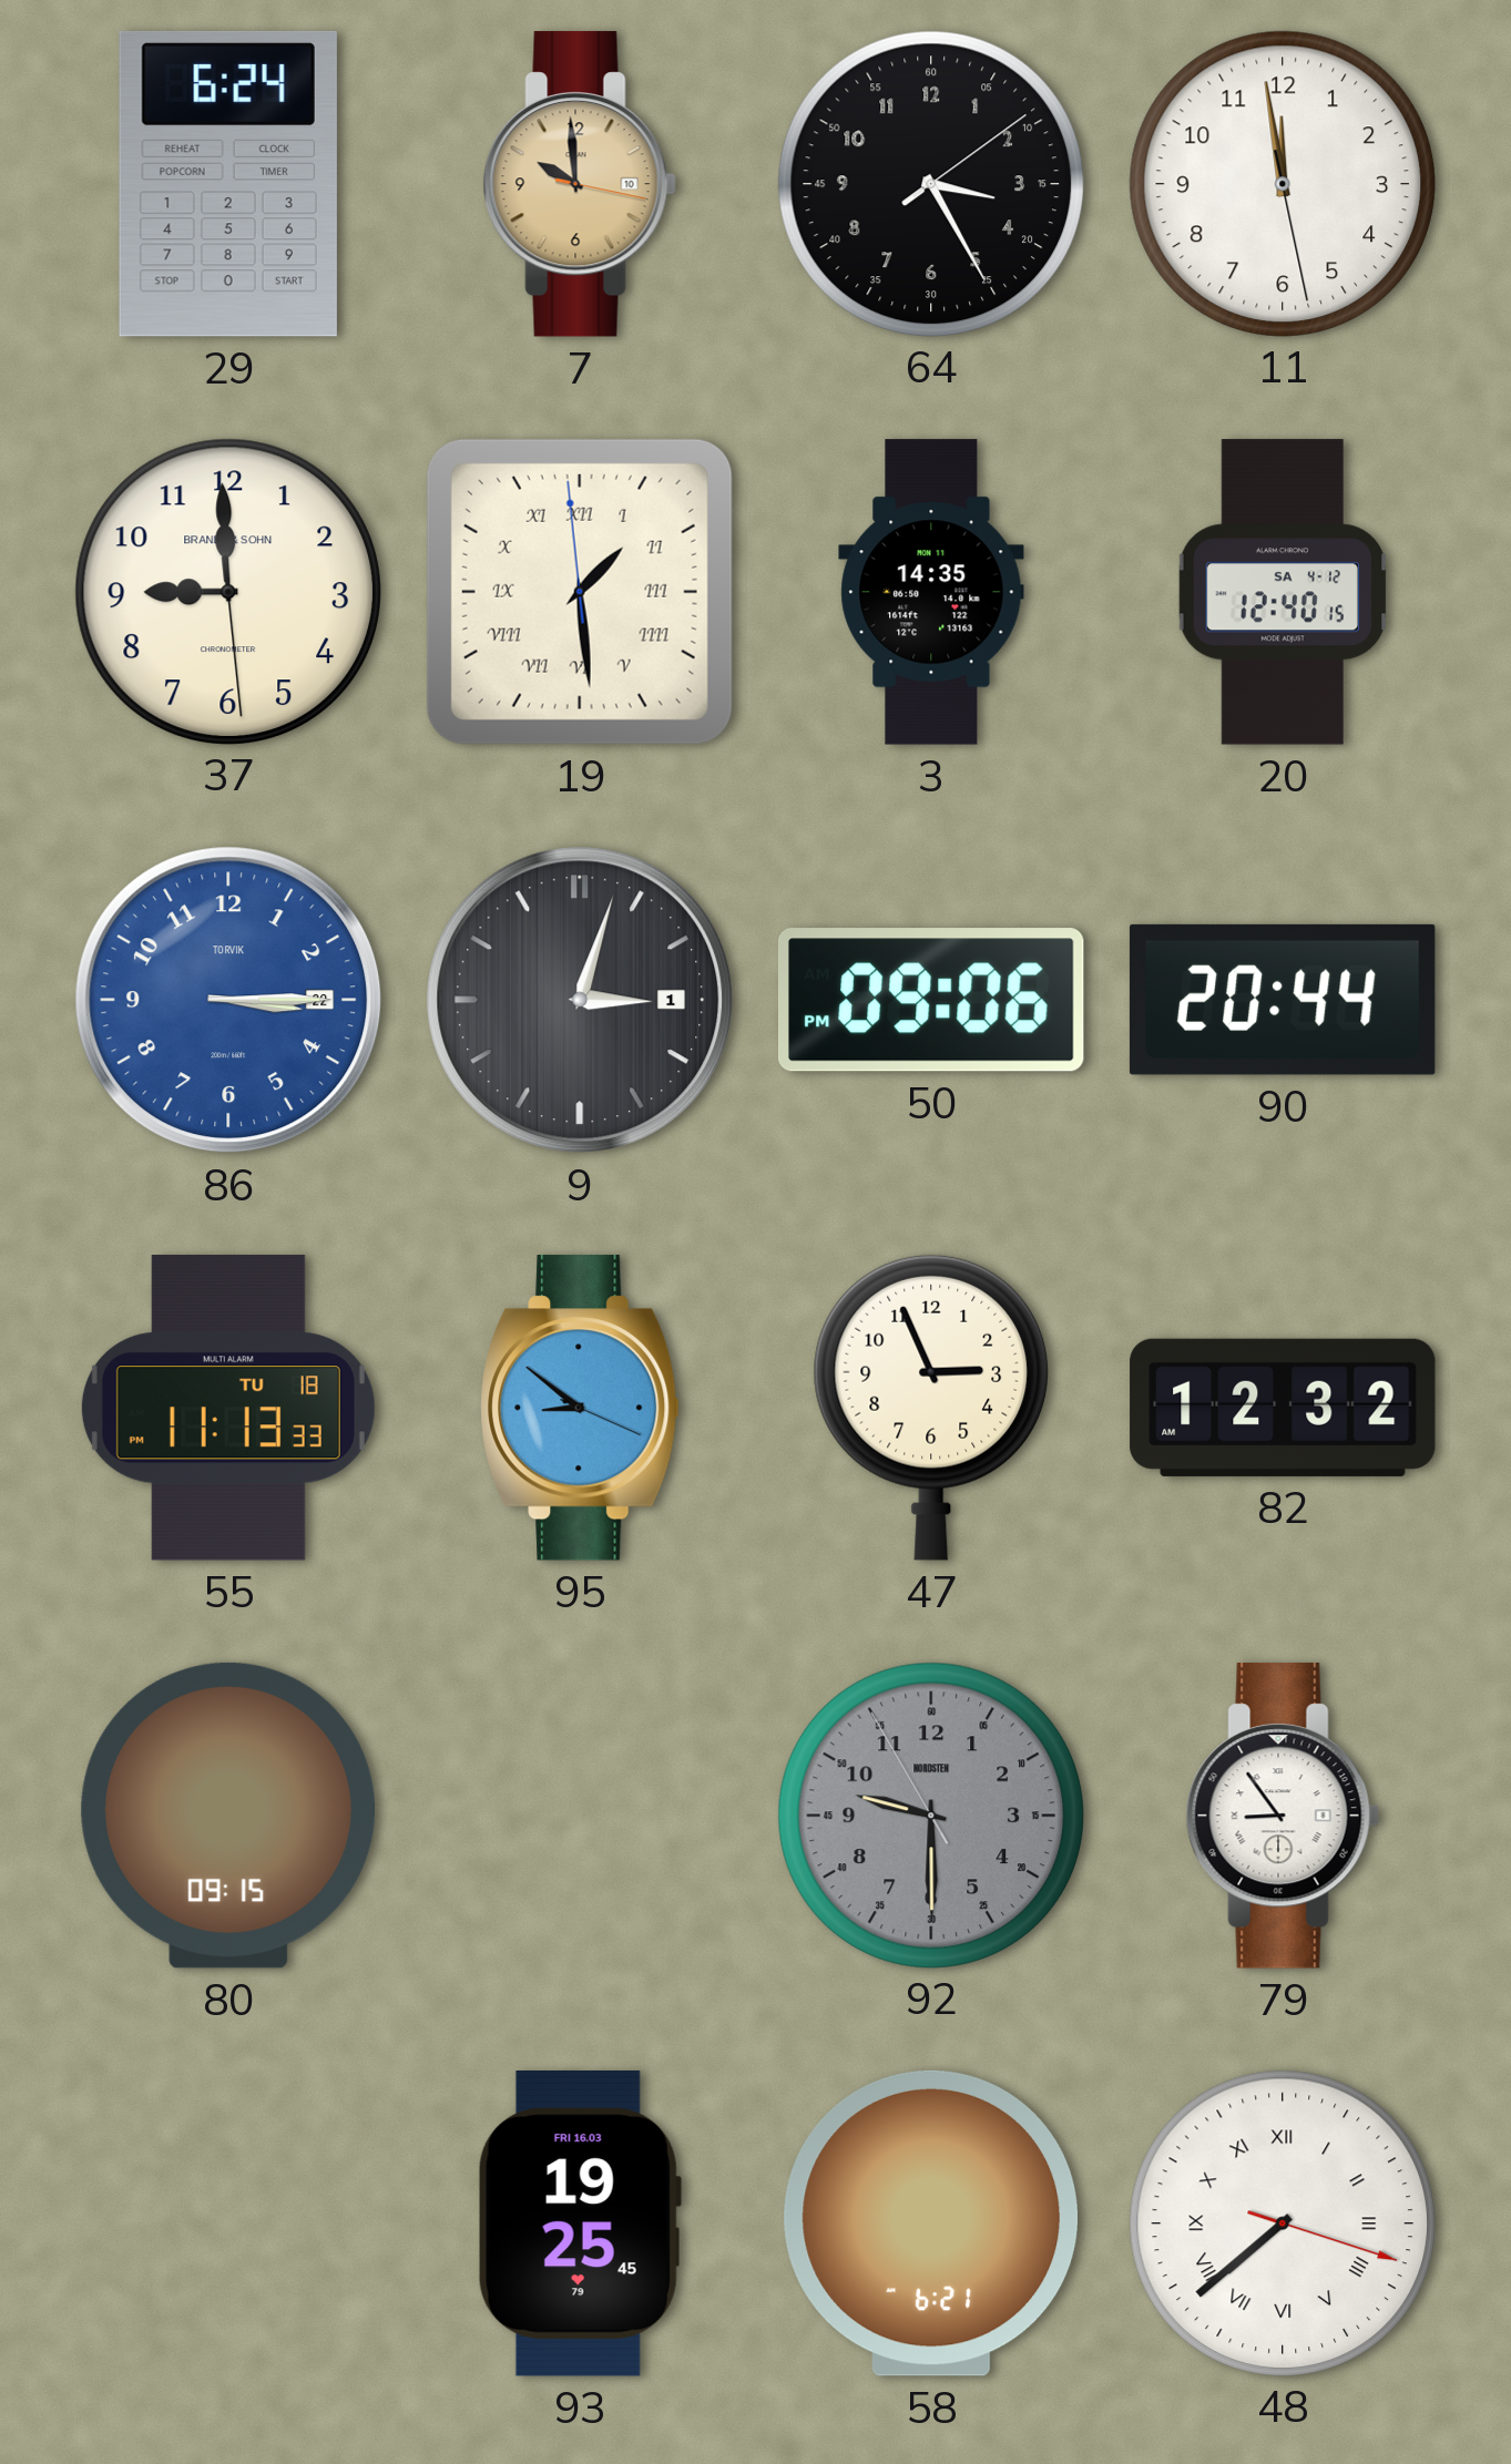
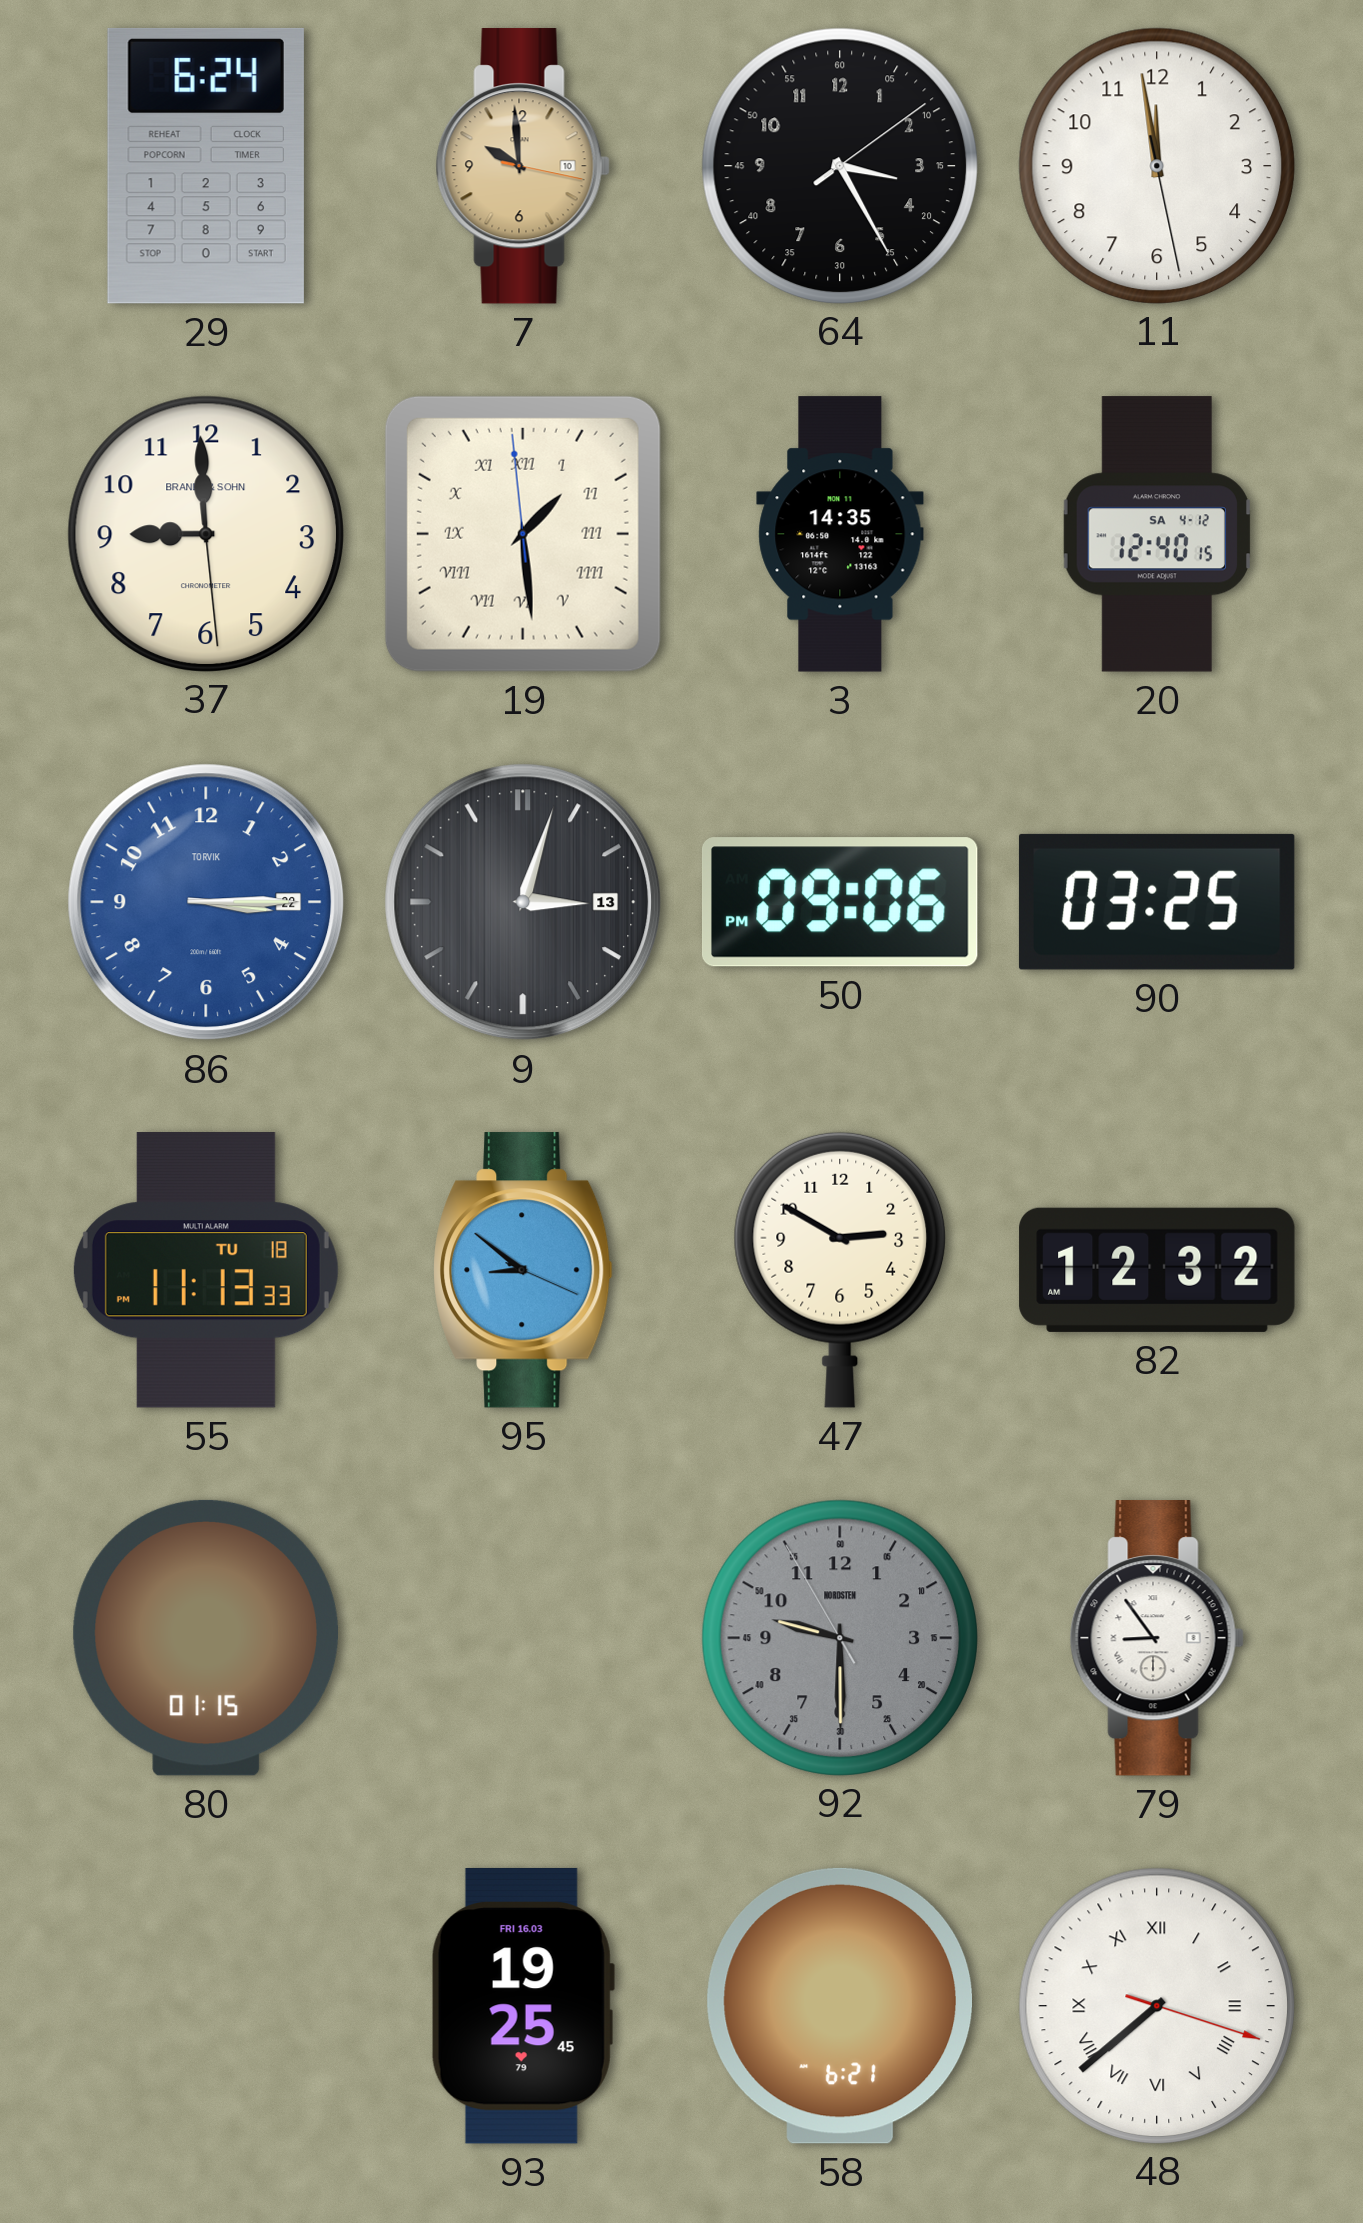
9 date: 1 -> 13 (523, 902)
90: 20:44 -> 03:25 (1157, 902)
47: 2:56 -> 2:50 (840, 1270)
80: 09:15 -> 01:15 (205, 1638)
